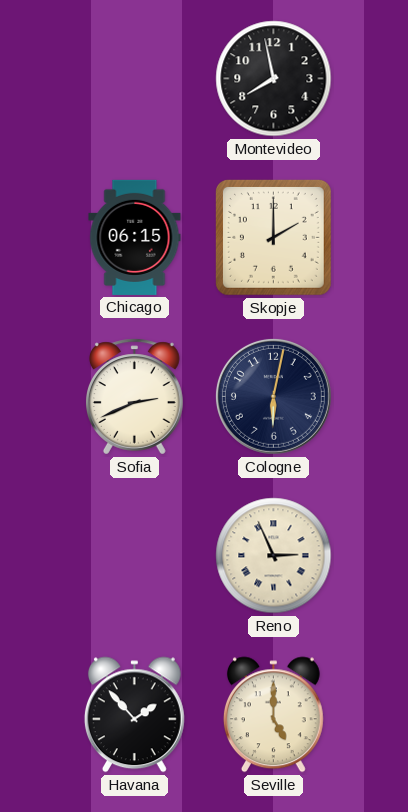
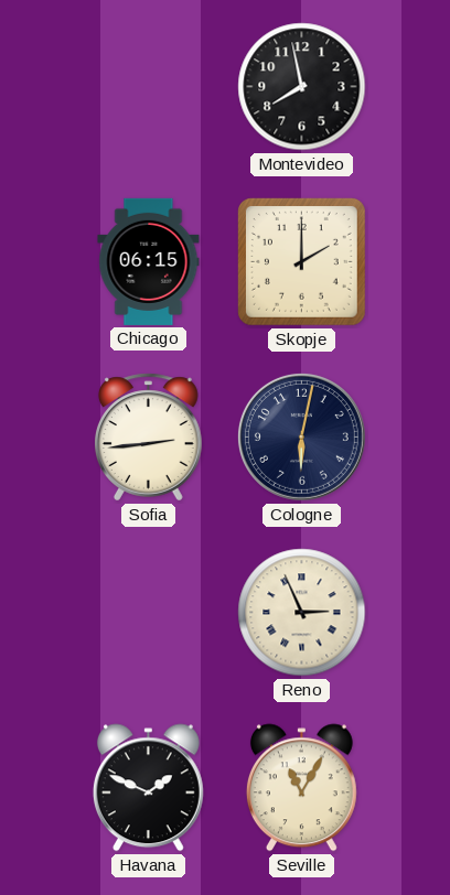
Sofia: 2:41 -> 2:44 (149, 438)
Havana: 1:53 -> 1:49 (148, 788)
Seville: 5:00 -> 11:05 (301, 788)
